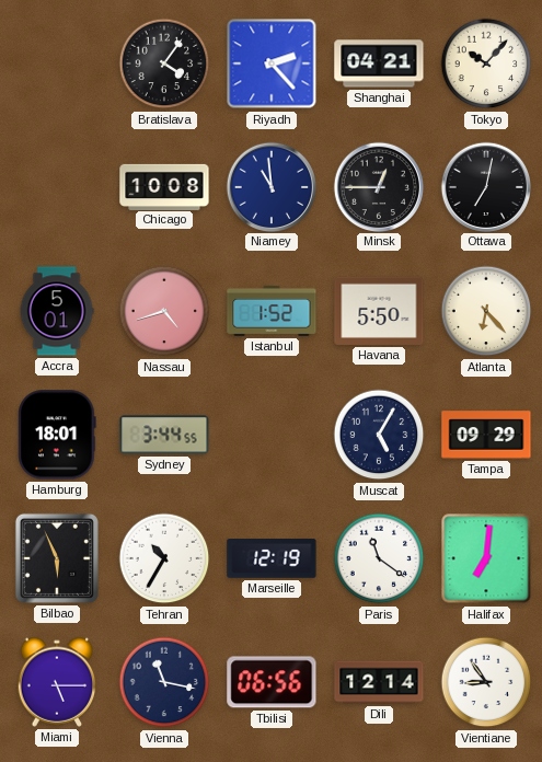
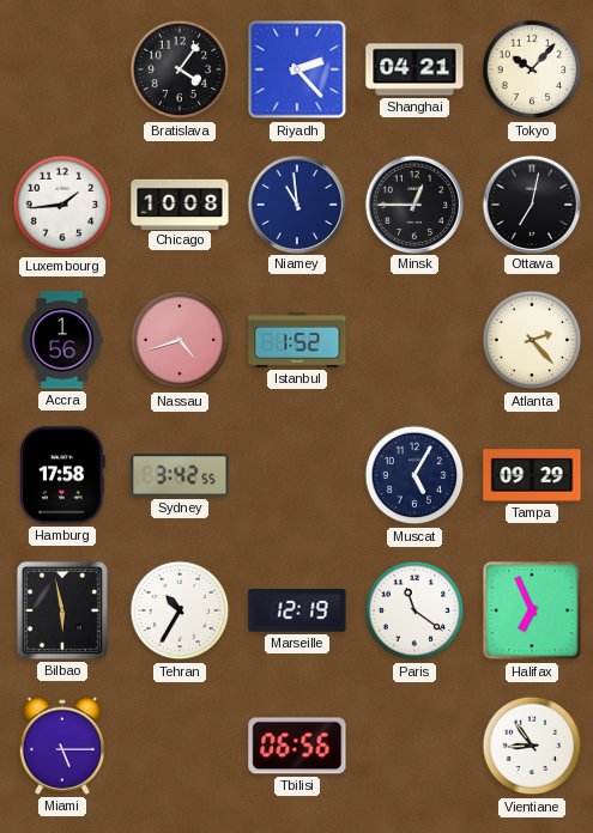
Luxembourg: none -> 1:44 (62, 205)
Accra: 5:01 -> 1:56 (62, 340)
Havana: 5:50 -> none (379, 311)
Atlanta: 6:23 -> 2:23 (532, 340)
Hamburg: 18:01 -> 17:58 (62, 475)
Sydney: 3:44 -> 3:42 (180, 475)
Bilbao: 5:56 -> 5:58 (62, 610)
Halifax: 7:01 -> 6:56 (532, 610)
Vienna: 11:17 -> none (164, 682)
Dili: 12:14 -> none (379, 682)
